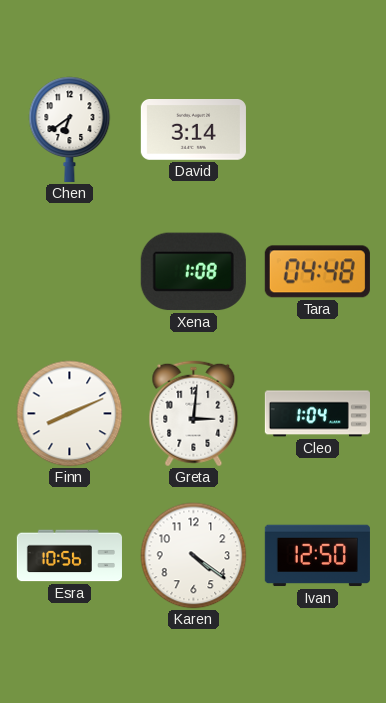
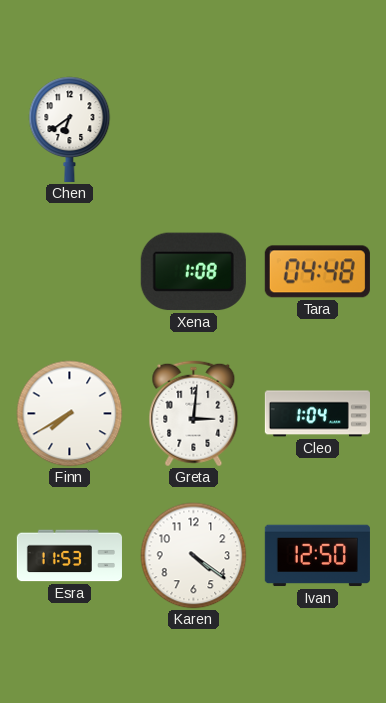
David: 3:14 -> none (193, 130)
Finn: 8:11 -> 7:40 (70, 414)
Esra: 10:56 -> 11:53 (69, 556)
